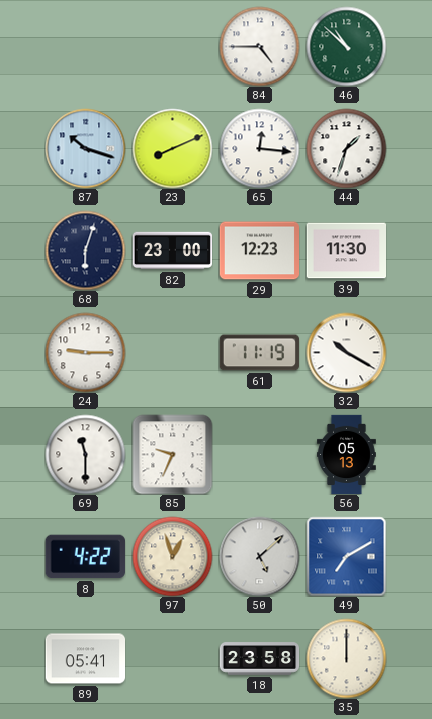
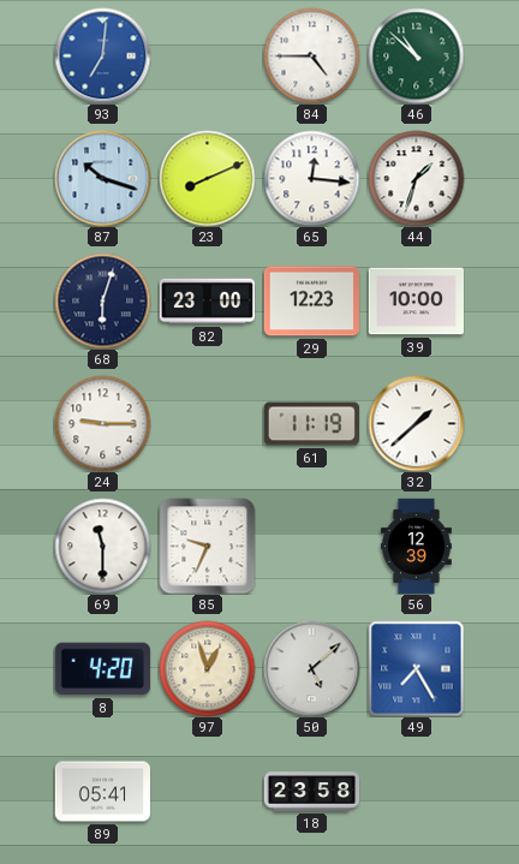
93: none -> 7:01 (102, 55)
39: 11:30 -> 10:00 (416, 302)
32: 10:20 -> 1:38 (416, 423)
56: 05:13 -> 12:39 (417, 546)
8: 4:22 -> 4:20 (102, 669)
49: 7:10 -> 7:25 (416, 668)
35: 12:00 -> none (346, 658)
